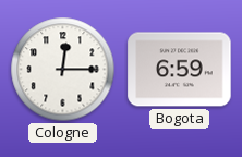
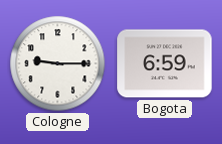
Cologne: 12:15 -> 9:15 (58, 64)
